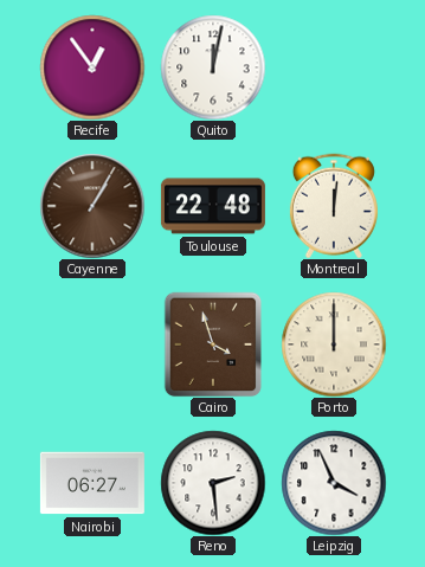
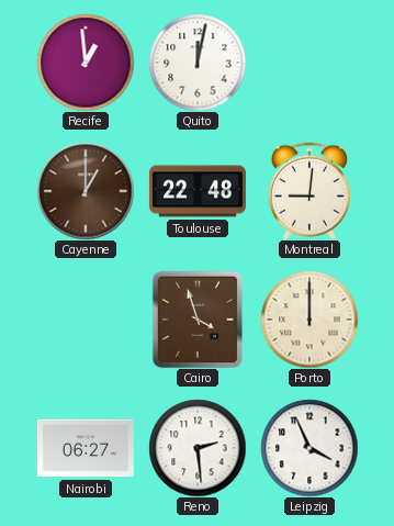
Recife: 12:54 -> 12:59 (86, 63)
Cayenne: 1:05 -> 1:00 (86, 191)
Montreal: 12:01 -> 9:01 (309, 191)
